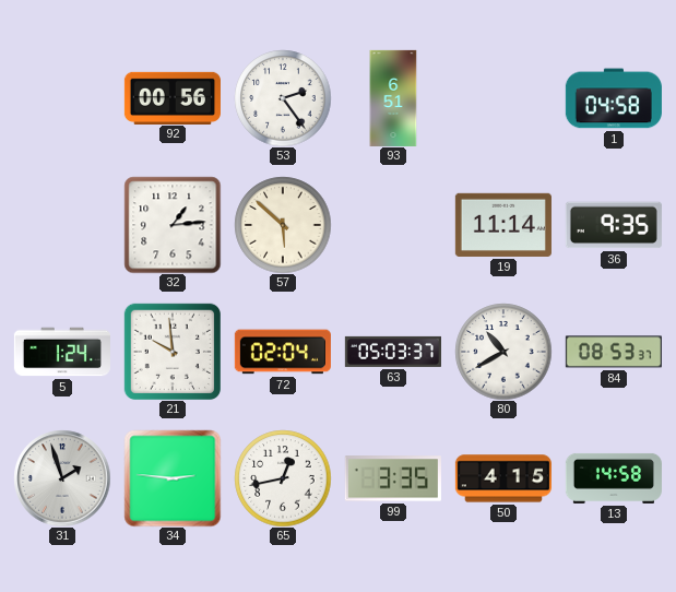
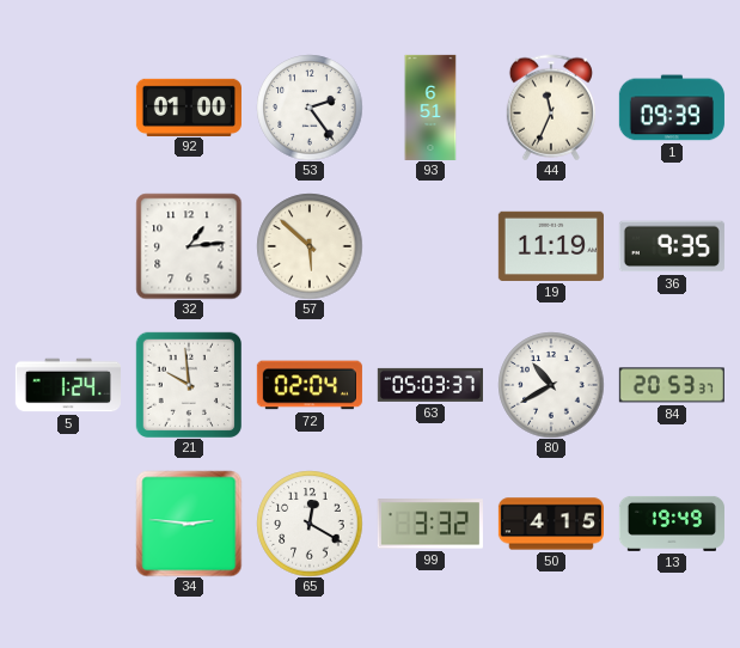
92: 00:56 -> 01:00 (189, 106)
44: none -> 11:34 (551, 108)
1: 04:58 -> 09:39 (672, 108)
19: 11:14 -> 11:19 (551, 246)
84: 08:53 -> 20:53 (672, 385)
31: 1:57 -> none (62, 478)
65: 12:43 -> 12:20 (310, 524)
99: 3:35 -> 3:32 (430, 524)
13: 14:58 -> 19:49 (672, 524)
